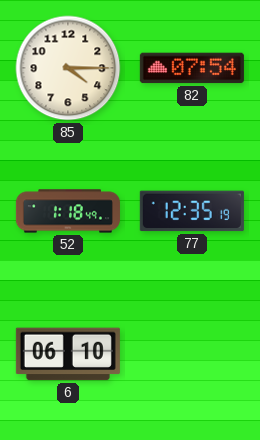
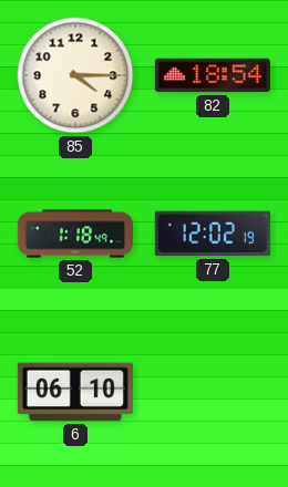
82: 07:54 -> 18:54 (213, 75)
77: 12:35 -> 12:02 (213, 234)
